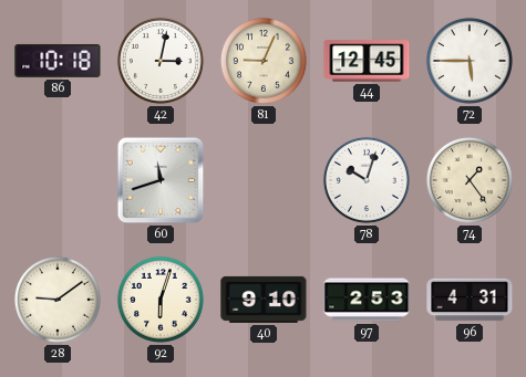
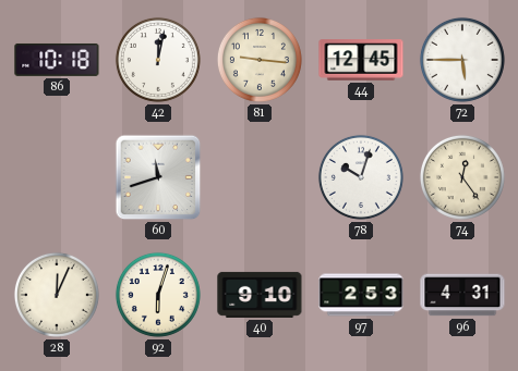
42: 3:02 -> 12:02 (158, 60)
81: 9:04 -> 9:16 (260, 60)
74: 1:24 -> 12:24 (462, 177)
28: 9:09 -> 12:04 (57, 295)
